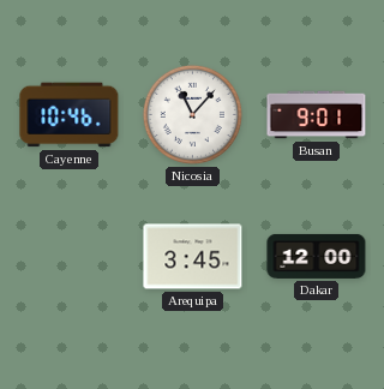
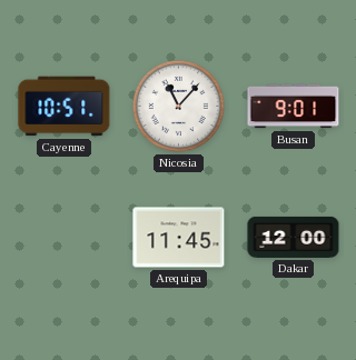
Cayenne: 10:46 -> 10:51 (65, 107)
Arequipa: 3:45 -> 11:45 (179, 238)
